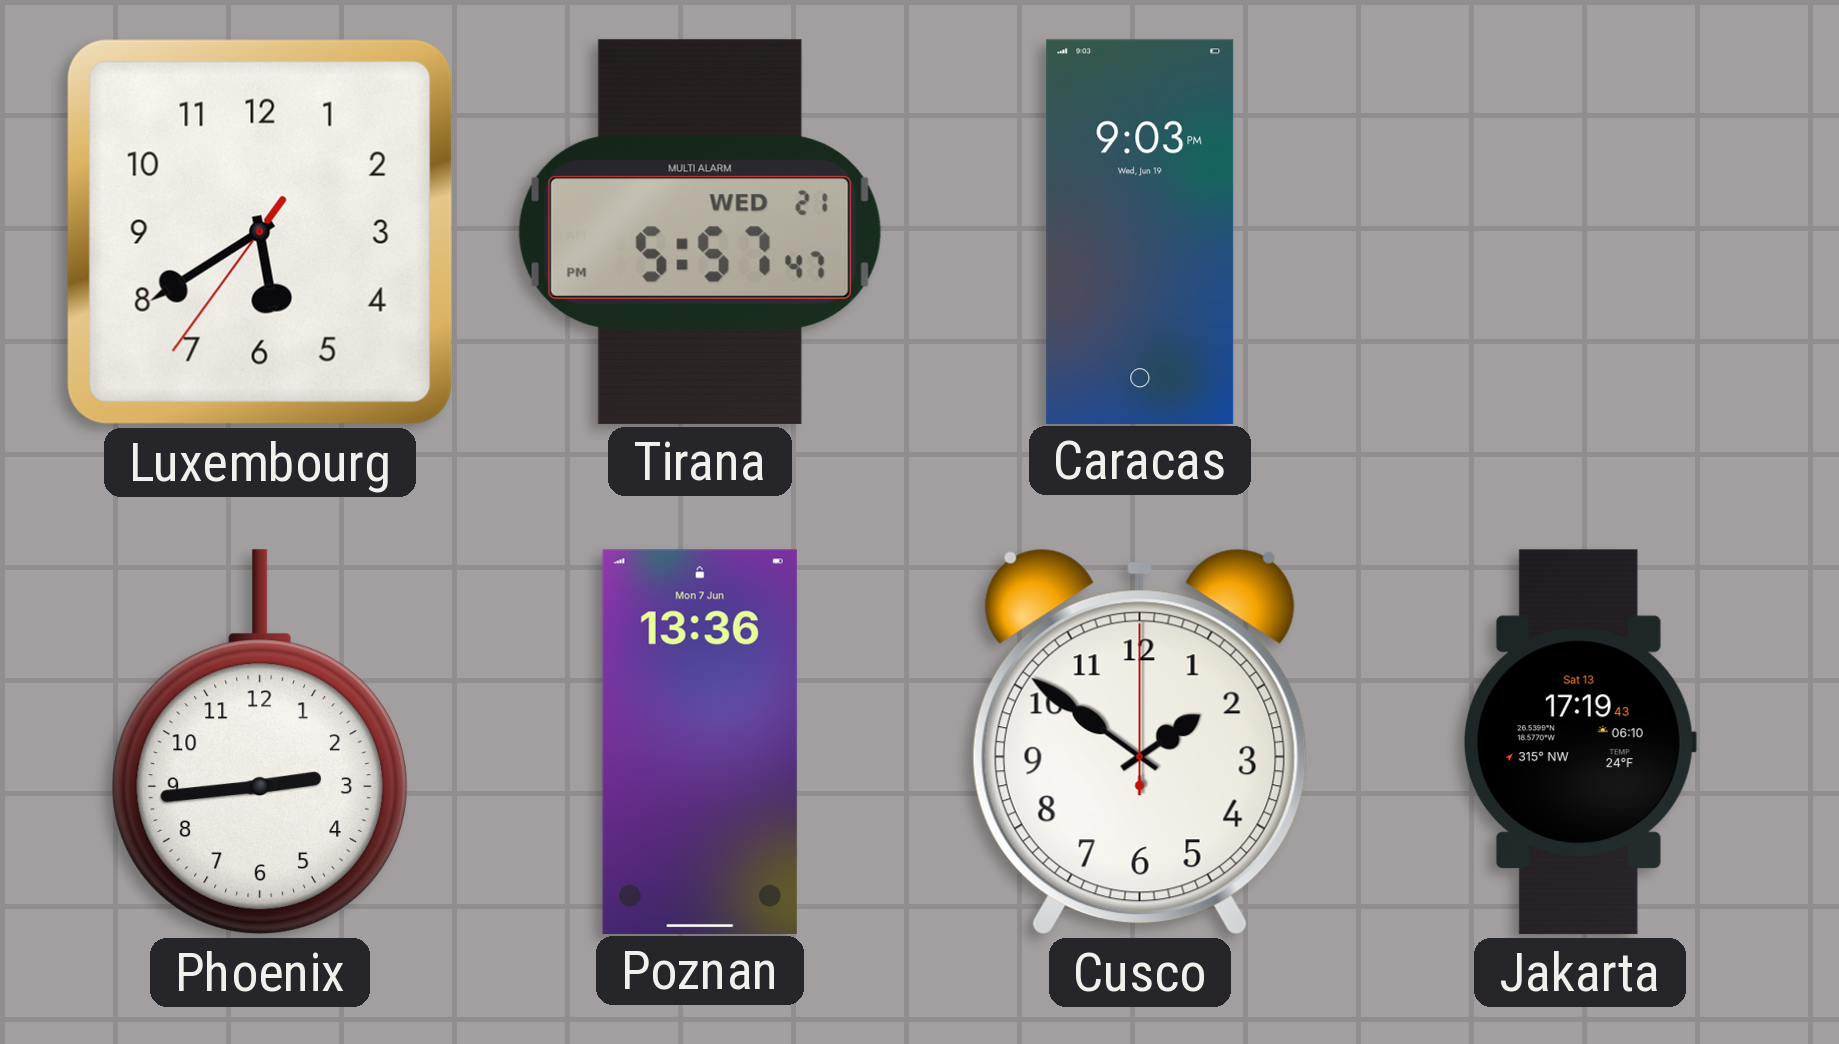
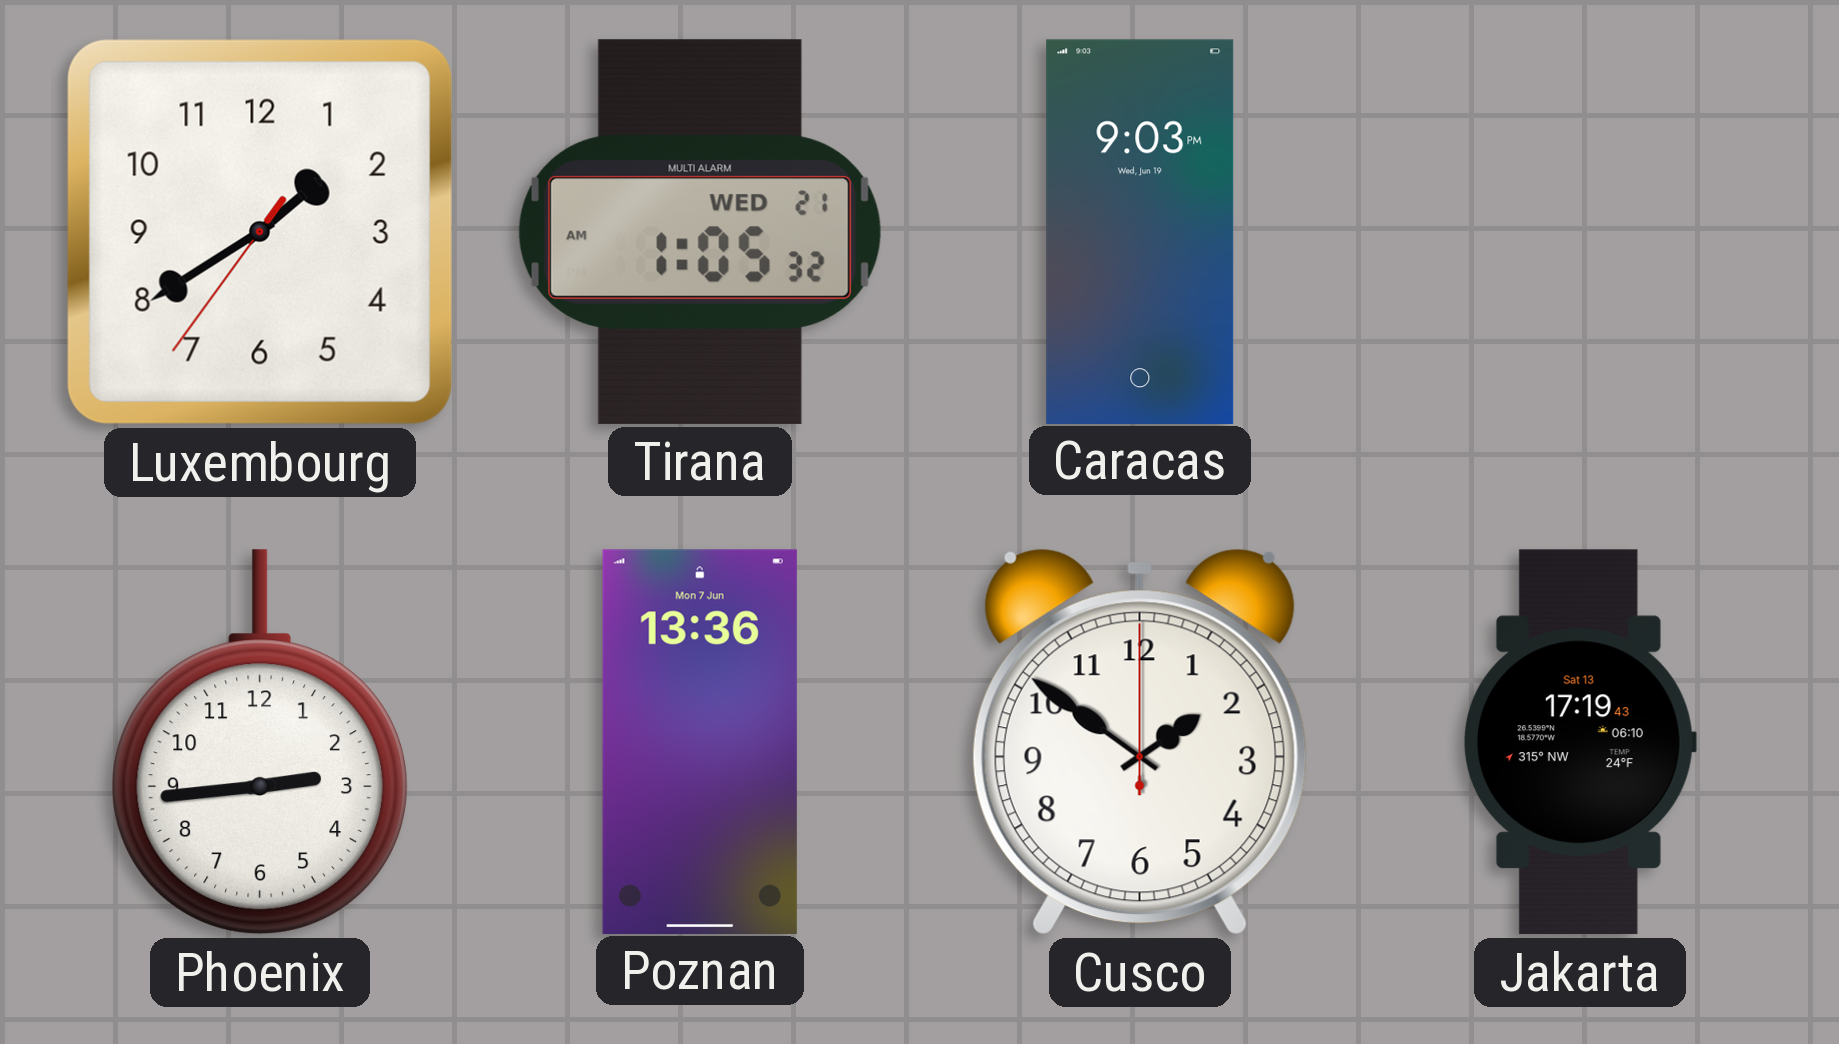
Luxembourg: 5:39 -> 1:39 (260, 232)
Tirana: 5:57 -> 1:05 (700, 232)
